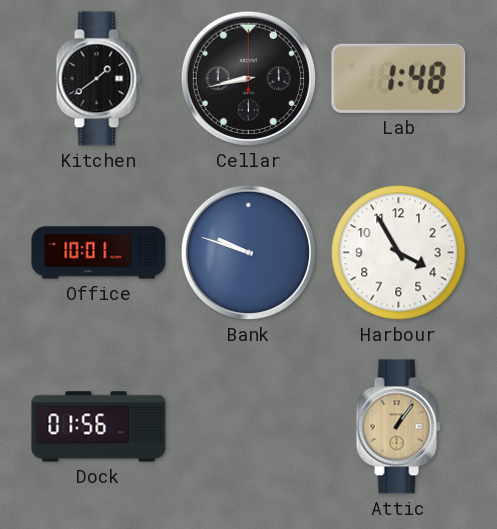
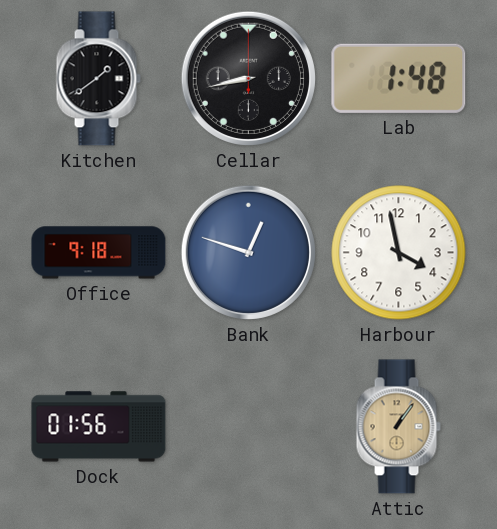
Office: 10:01 -> 9:18 (99, 253)
Bank: 9:48 -> 12:48 (248, 252)
Harbour: 3:55 -> 3:58 (399, 253)
